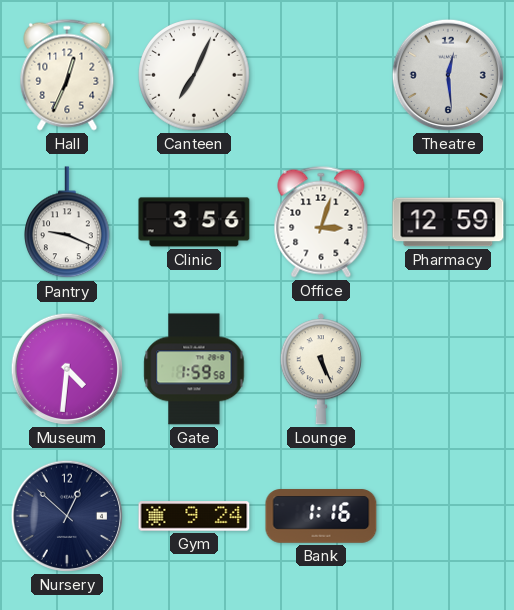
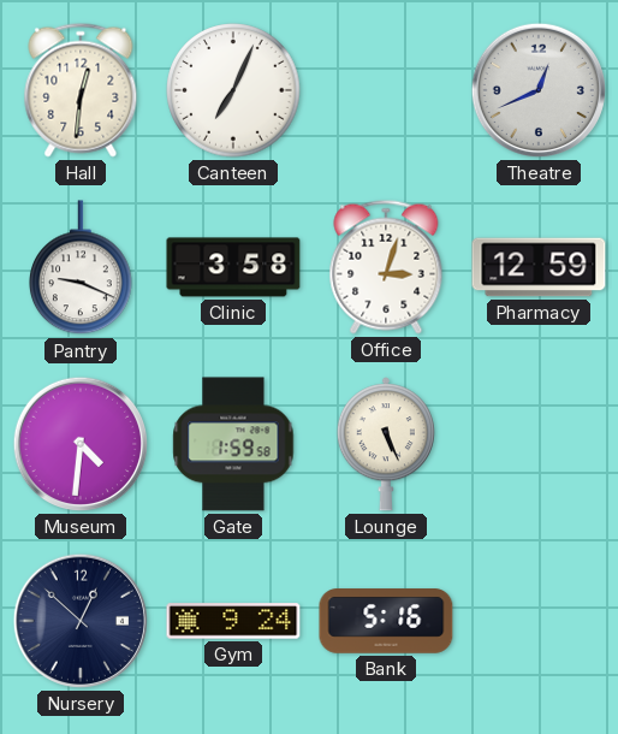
Hall: 12:34 -> 12:31 (81, 90)
Theatre: 12:29 -> 12:41 (539, 90)
Clinic: 3:56 -> 3:58 (233, 267)
Bank: 1:16 -> 5:16 (386, 621)
